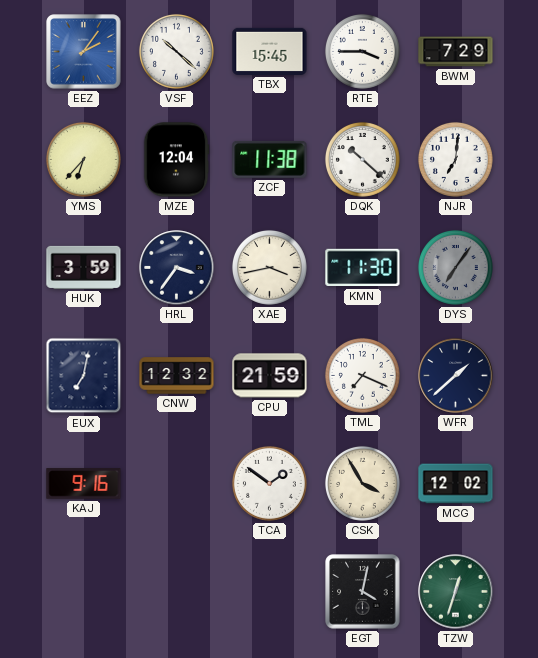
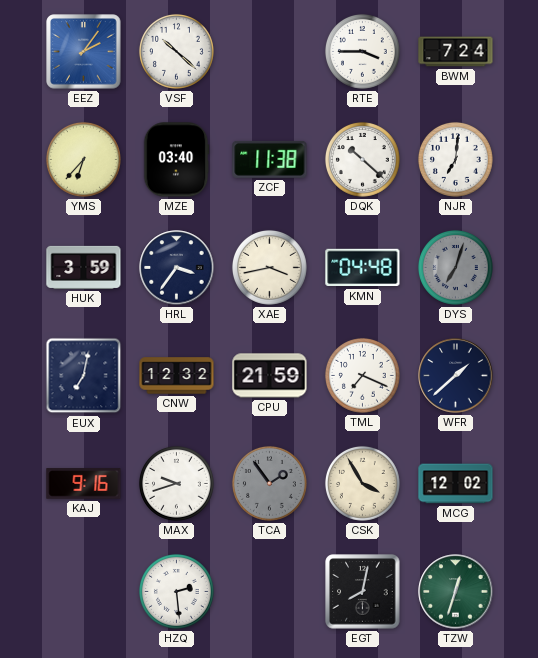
TBX: 15:45 -> none (270, 51)
BWM: 7:29 -> 7:24 (456, 52)
MZE: 12:04 -> 03:40 (176, 160)
KMN: 11:30 -> 04:48 (363, 268)
DYS: 7:06 -> 7:03 (455, 267)
MAX: none -> 9:42 (176, 483)
TCA: 1:51 -> 1:54 (269, 483)
TCA dial: white -> grey (269, 483)
HZQ: none -> 2:29 (176, 591)
EGT: 4:02 -> 8:02 (363, 592)
